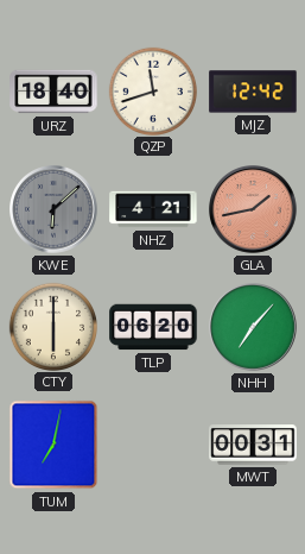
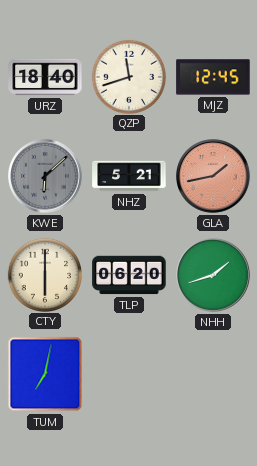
MJZ: 12:42 -> 12:45 (213, 77)
NHZ: 4:21 -> 5:21 (129, 176)
NHH: 7:07 -> 1:42 (214, 276)
MWT: 00:31 -> none (253, 445)
